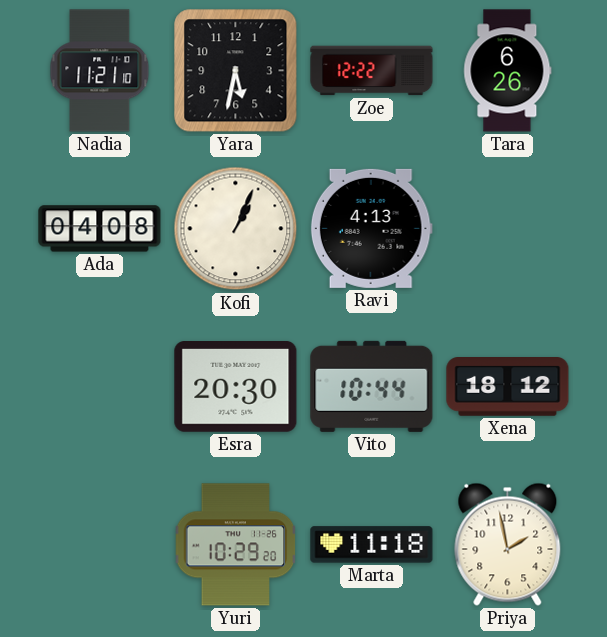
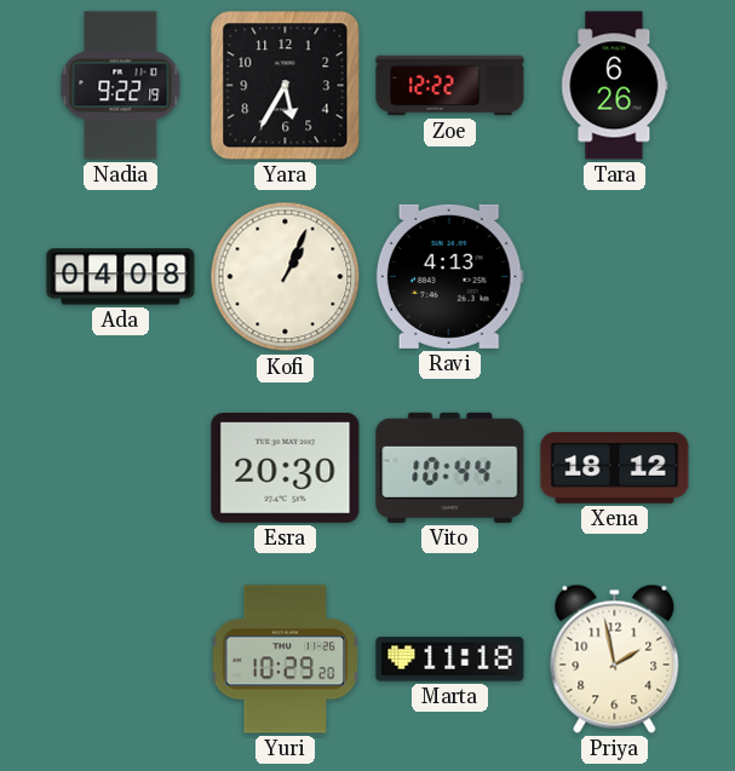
Nadia: 11:21 -> 9:22 (121, 86)
Yara: 5:32 -> 5:35 (286, 86)
